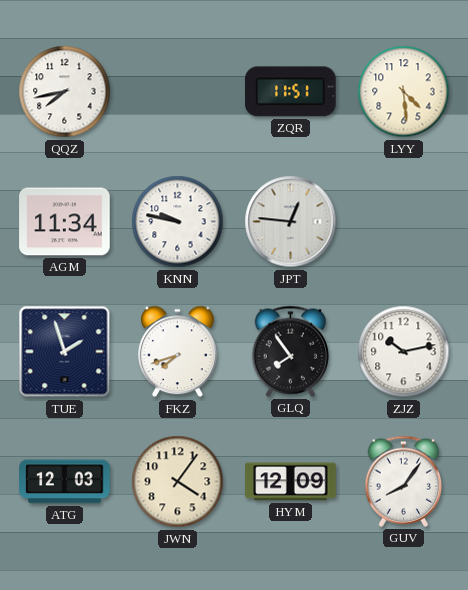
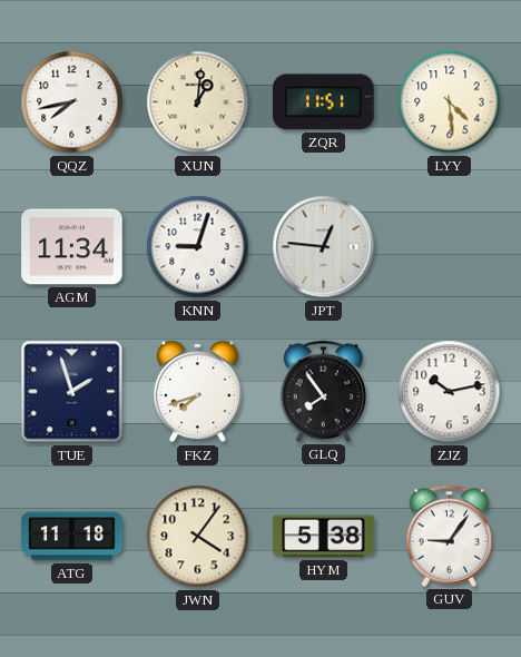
XUN: none -> 1:01 (198, 102)
KNN: 9:47 -> 9:03 (198, 247)
ATG: 12:03 -> 11:18 (72, 537)
HYM: 12:09 -> 5:38 (324, 537)
GUV: 8:06 -> 9:06 (450, 536)
